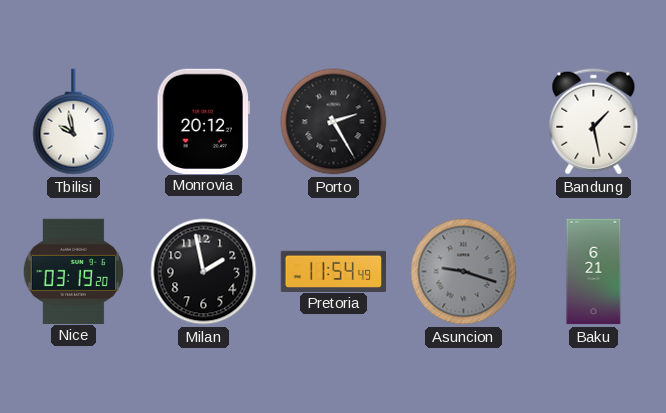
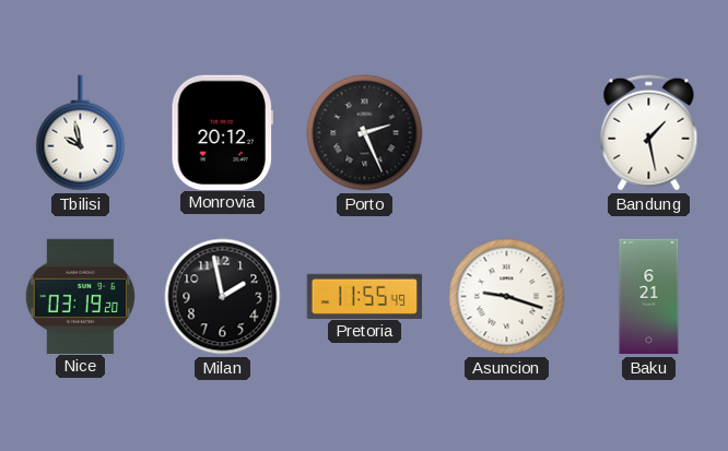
Porto: 2:25 -> 2:26 (365, 133)
Pretoria: 11:54 -> 11:55 (365, 296)
Asuncion dial: grey -> white (507, 297)
